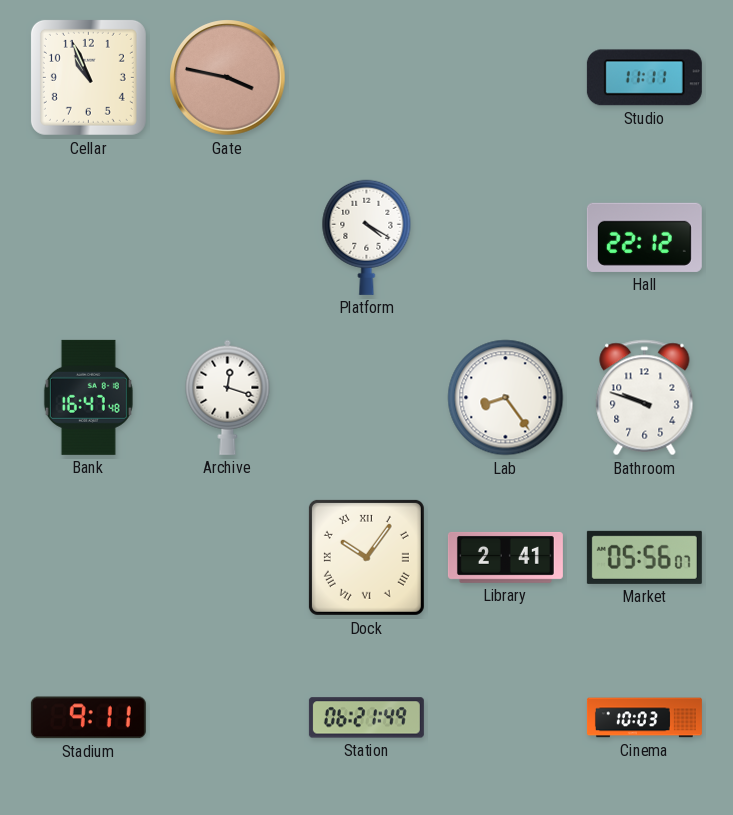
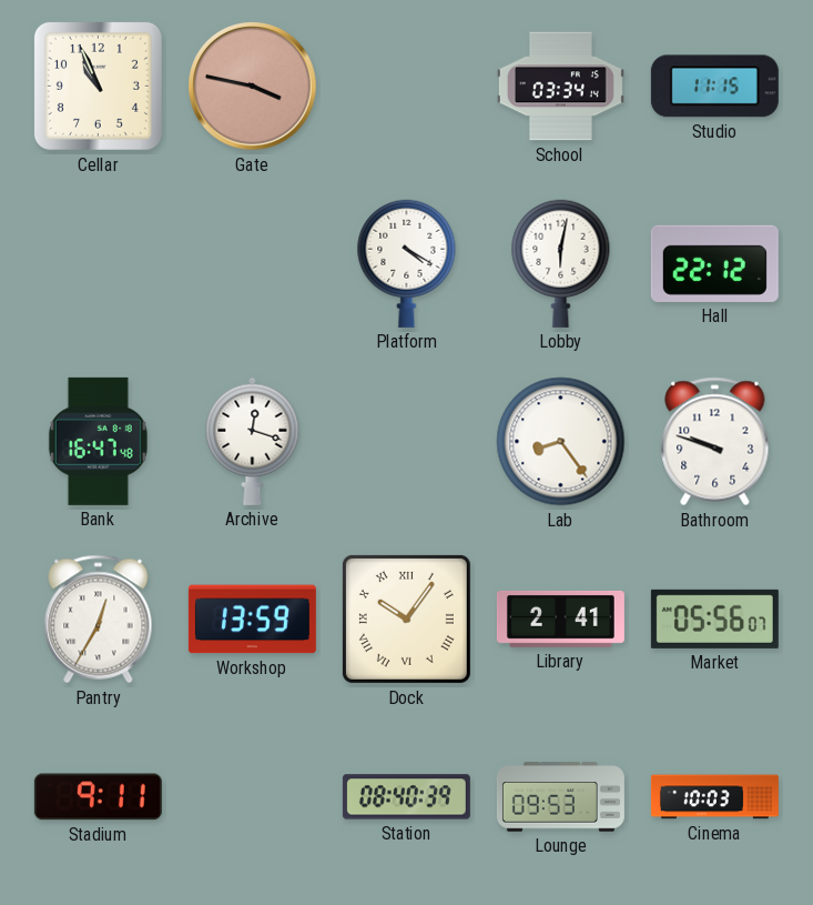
School: none -> 03:34 (560, 87)
Studio: 11:11 -> 11:15 (714, 87)
Lobby: none -> 6:02 (561, 263)
Pantry: none -> 12:35 (99, 620)
Workshop: none -> 13:59 (252, 620)
Station: 06:21 -> 08:40 (406, 797)
Lounge: none -> 09:53 (560, 797)
